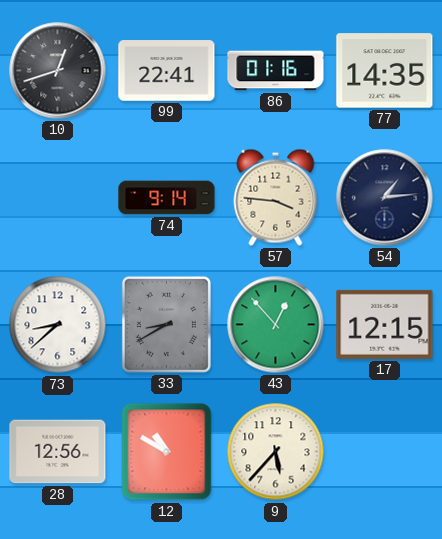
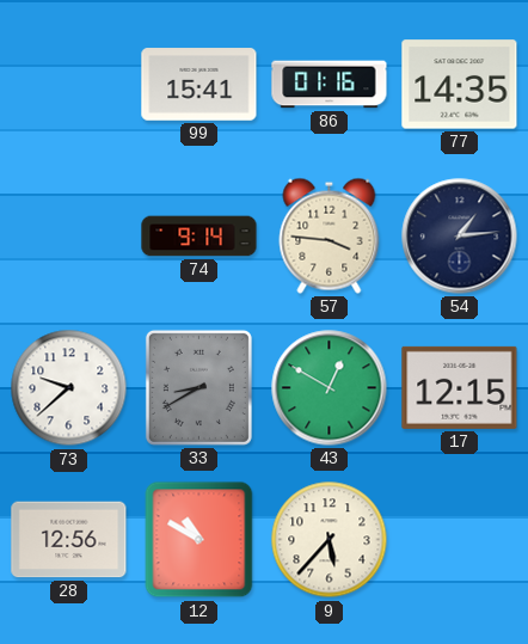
10: 12:42 -> none (58, 71)
99: 22:41 -> 15:41 (199, 85)
73: 8:38 -> 9:38 (69, 388)
43: 12:53 -> 12:50 (330, 388)
